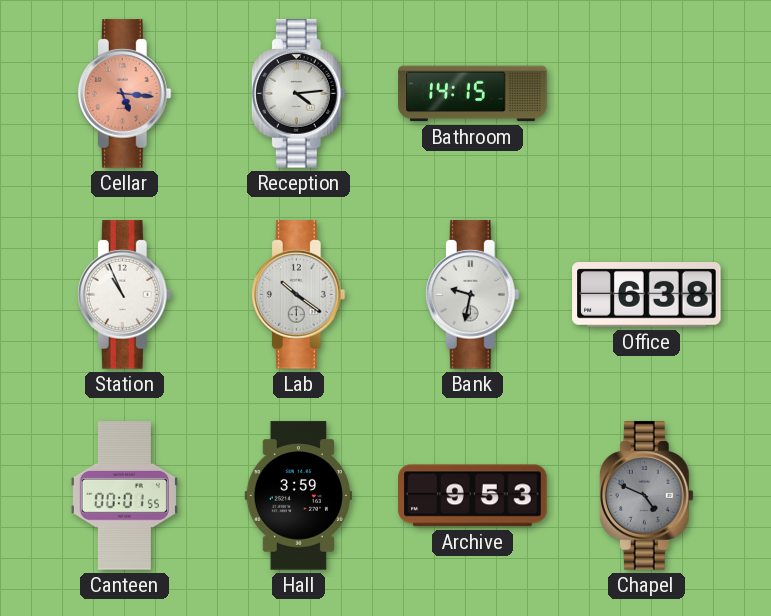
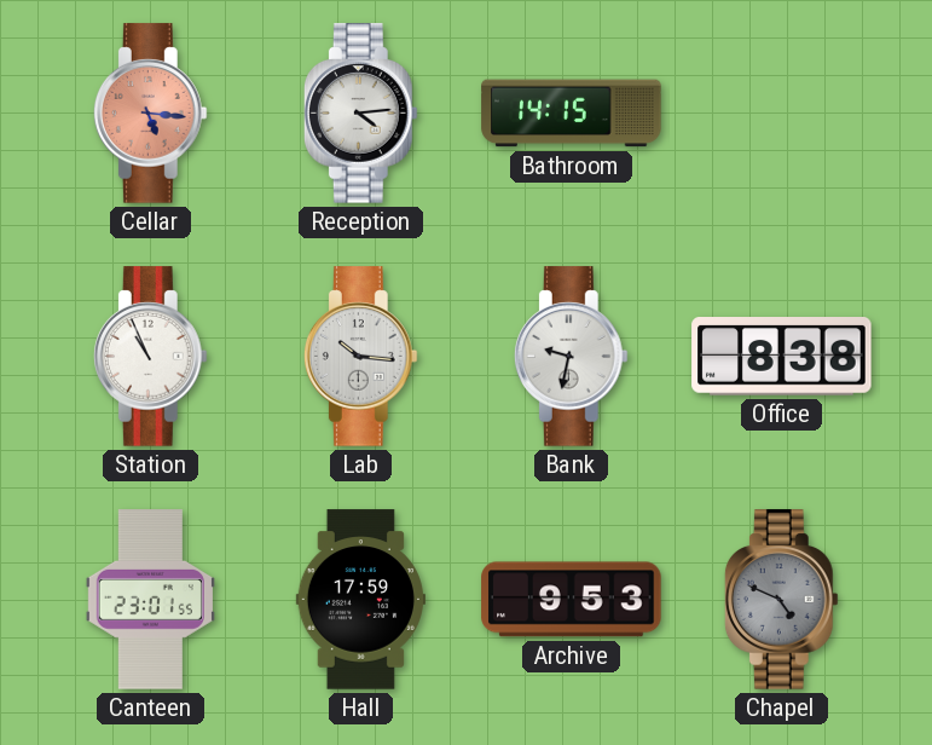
Lab: 10:21 -> 10:16 (360, 357)
Office: 6:38 -> 8:38 (782, 357)
Canteen: 00:01 -> 23:01 (150, 600)
Hall: 3:59 -> 17:59 (360, 600)
